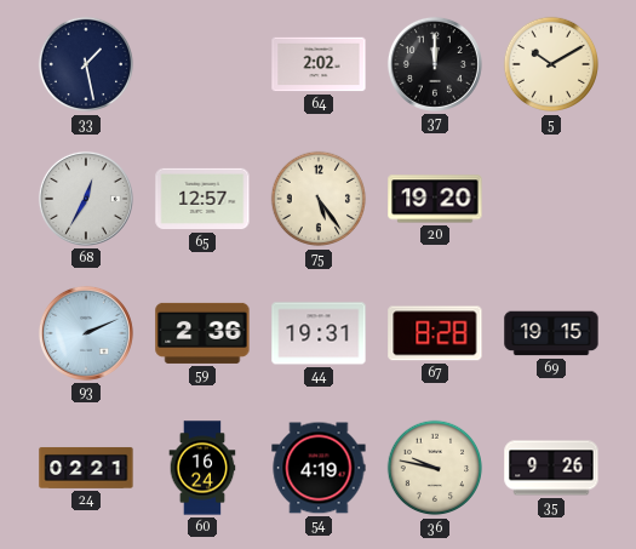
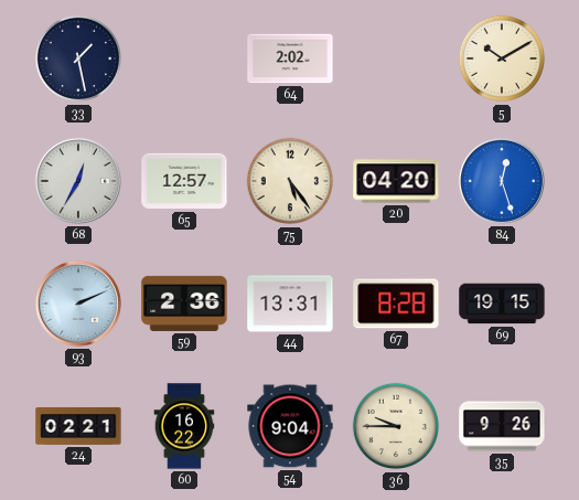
37: 12:00 -> none (435, 64)
20: 19:20 -> 04:20 (396, 181)
84: none -> 12:27 (502, 181)
44: 19:31 -> 13:31 (290, 304)
60: 16:24 -> 16:22 (184, 426)
54: 4:19 -> 9:04 (290, 426)
36: 9:47 -> 9:45 (396, 426)
